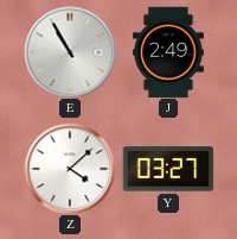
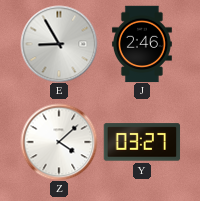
E: 10:55 -> 8:55 (59, 44)
J: 2:49 -> 2:46 (142, 44)
